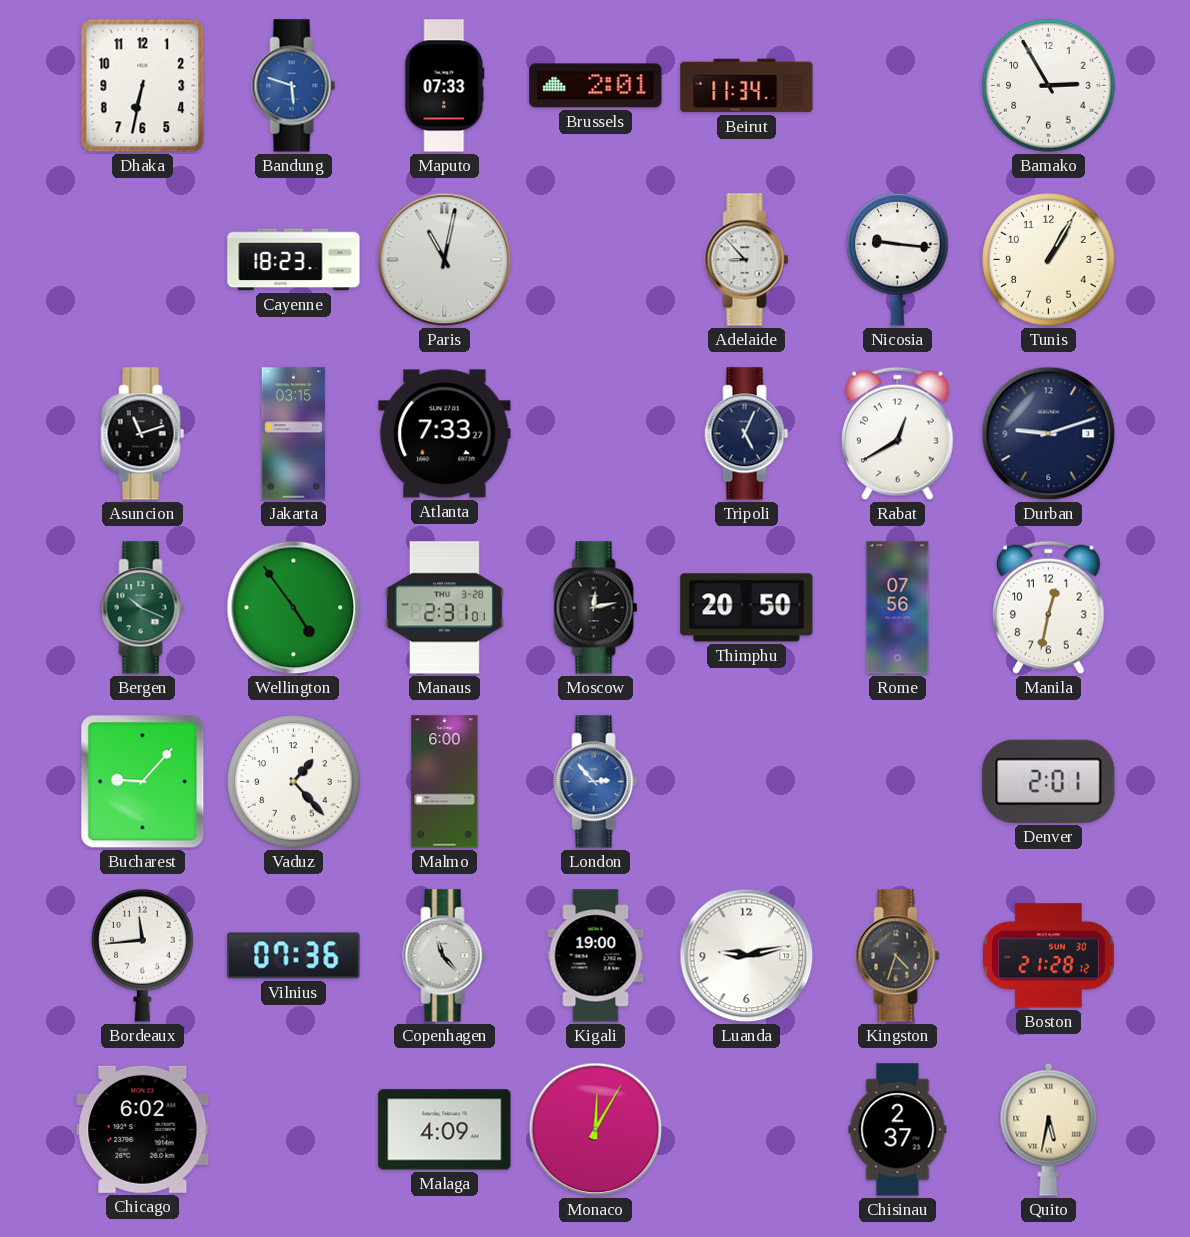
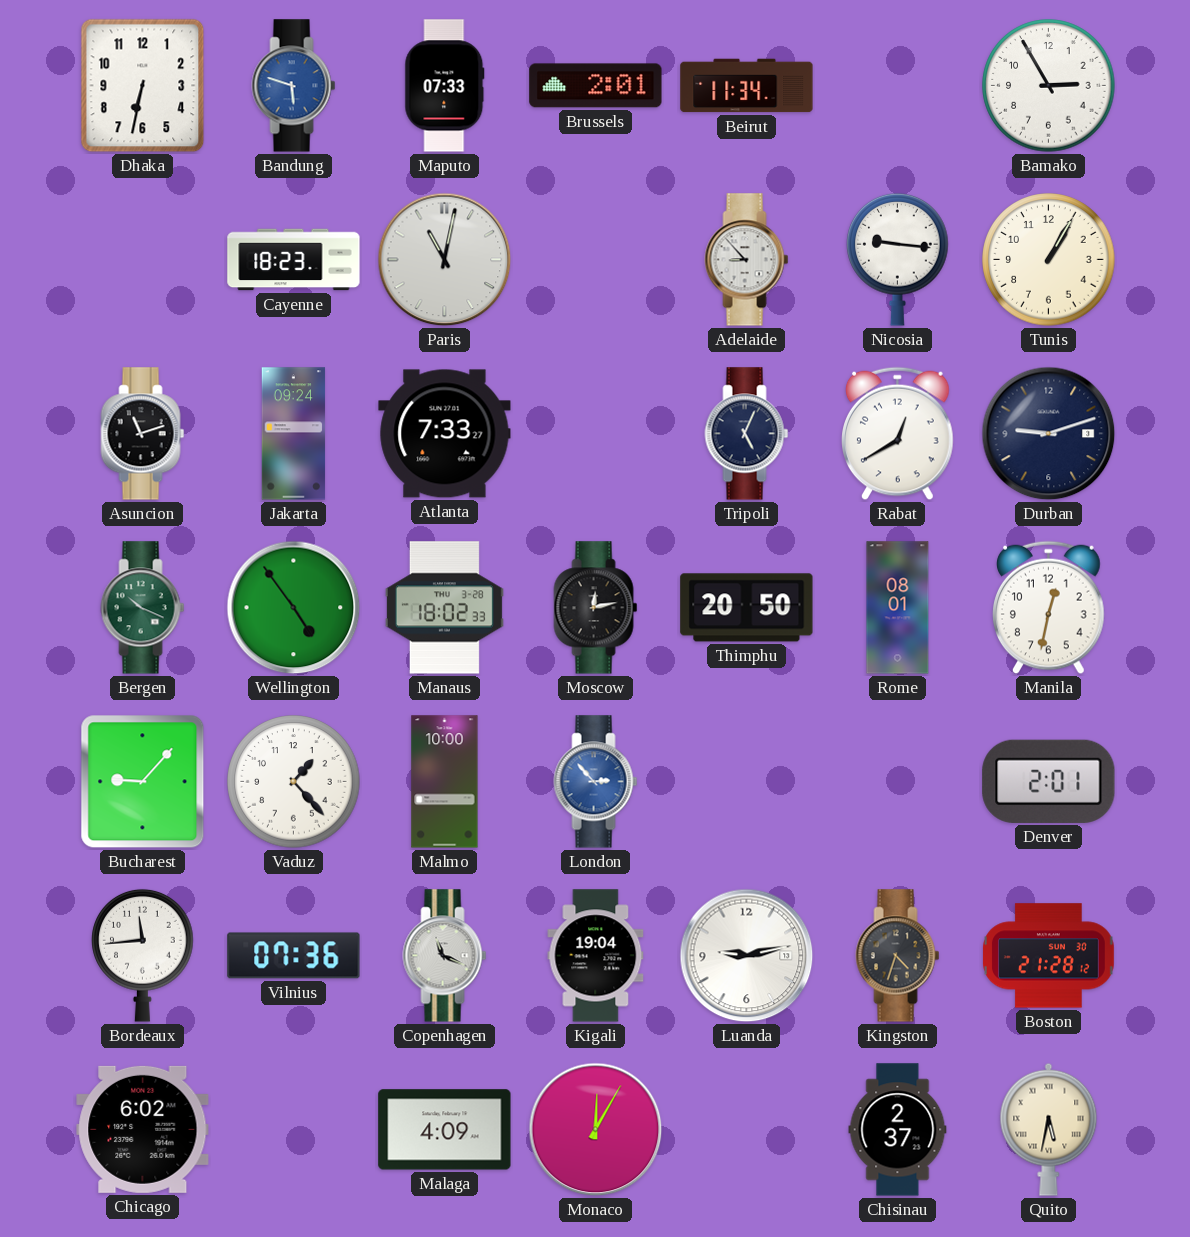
Jakarta: 03:15 -> 09:24 (294, 434)
Manaus: 2:31 -> 18:02 (444, 608)
Rome: 07:56 -> 08:01 (898, 608)
Malmo: 6:00 -> 10:00 (445, 782)
Copenhagen: 11:23 -> 11:19 (445, 956)
Kigali: 19:00 -> 19:04 (596, 956)
